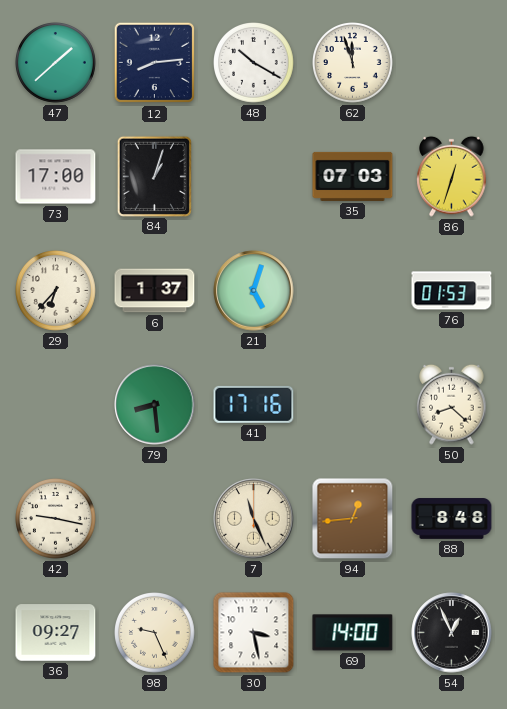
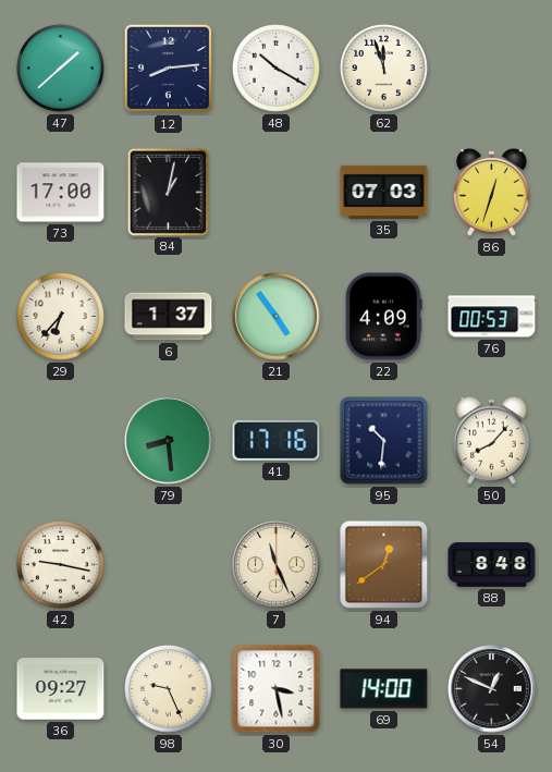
84: 1:03 -> 1:02 (168, 192)
21: 5:03 -> 4:54 (277, 317)
22: none -> 4:09 (383, 317)
76: 01:53 -> 00:53 (492, 317)
95: none -> 10:31 (384, 441)
50: 8:22 -> 8:07 (492, 440)
94: 12:44 -> 12:39 (384, 565)
54: 12:56 -> 12:49 (492, 689)
